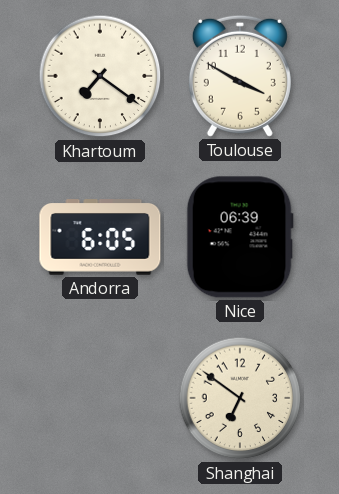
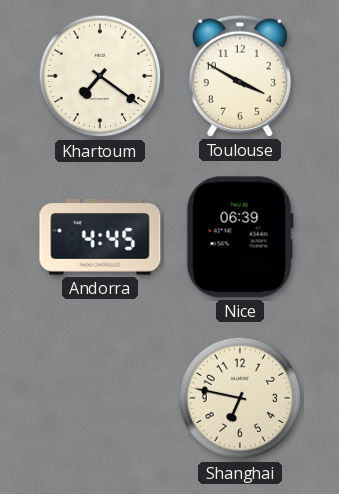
Andorra: 6:05 -> 4:45 (100, 237)
Shanghai: 6:51 -> 6:47 (240, 398)
